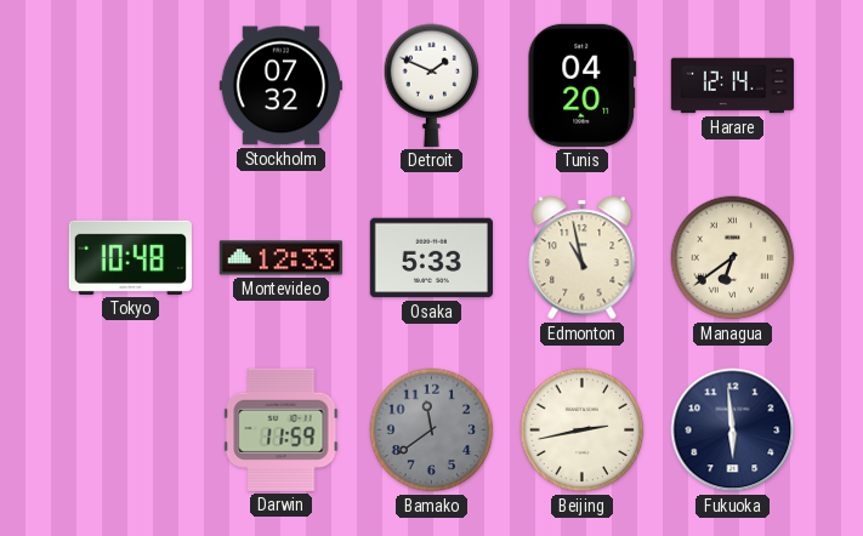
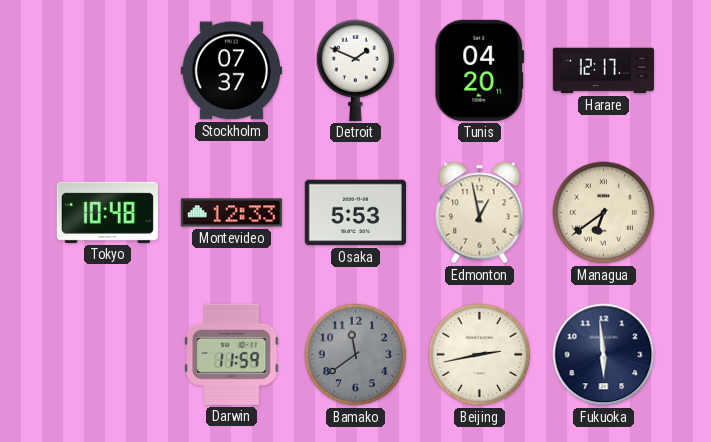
Stockholm: 07:32 -> 07:37 (231, 71)
Harare: 12:14 -> 12:17 (603, 71)
Osaka: 5:33 -> 5:53 (355, 213)
Edmonton: 10:58 -> 12:58 (480, 213)
